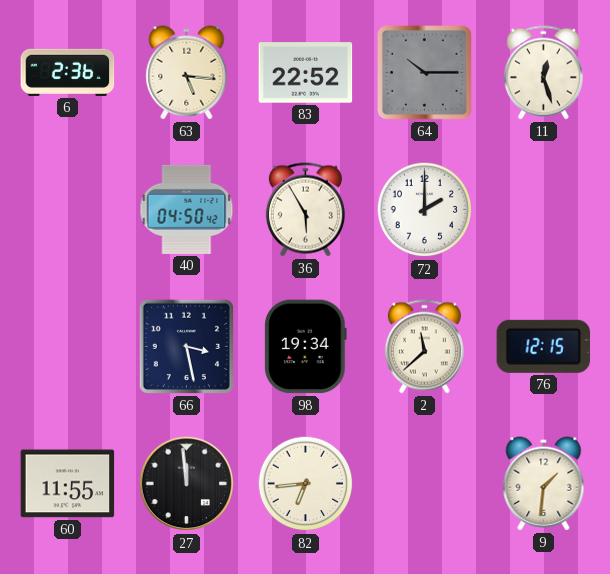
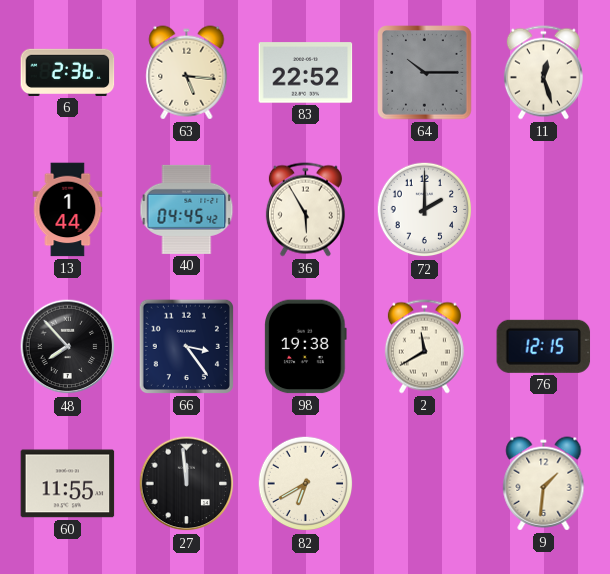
13: none -> 1:44 (68, 210)
40: 04:50 -> 04:45 (187, 209)
48: none -> 7:53 (68, 347)
66: 3:28 -> 3:24 (186, 346)
98: 19:34 -> 19:38 (306, 347)
2: 11:38 -> 11:40 (424, 347)
82: 6:44 -> 6:40 (306, 484)
